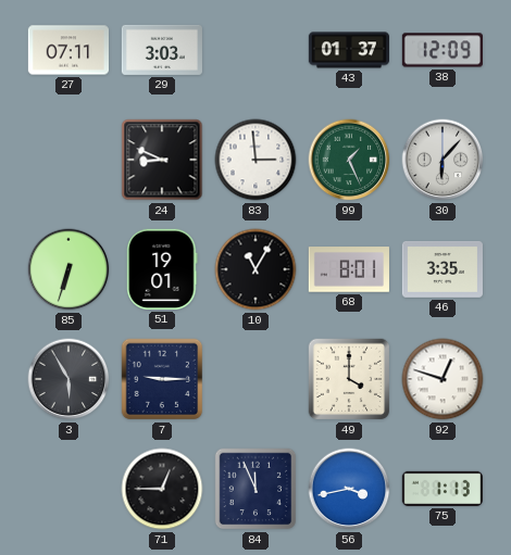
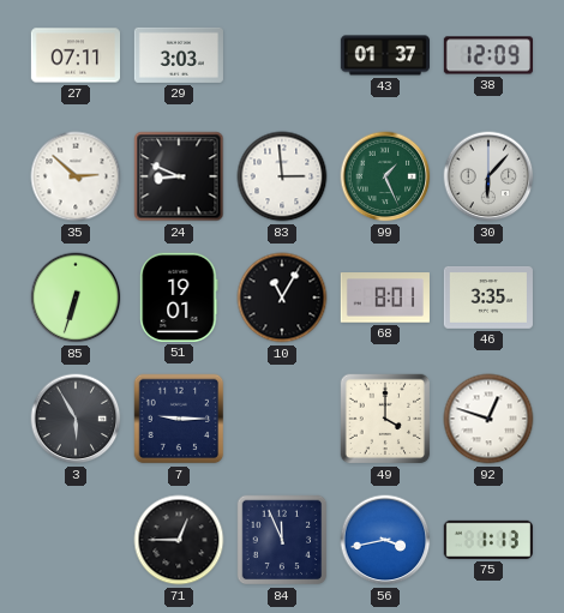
35: none -> 2:52 (76, 176)
